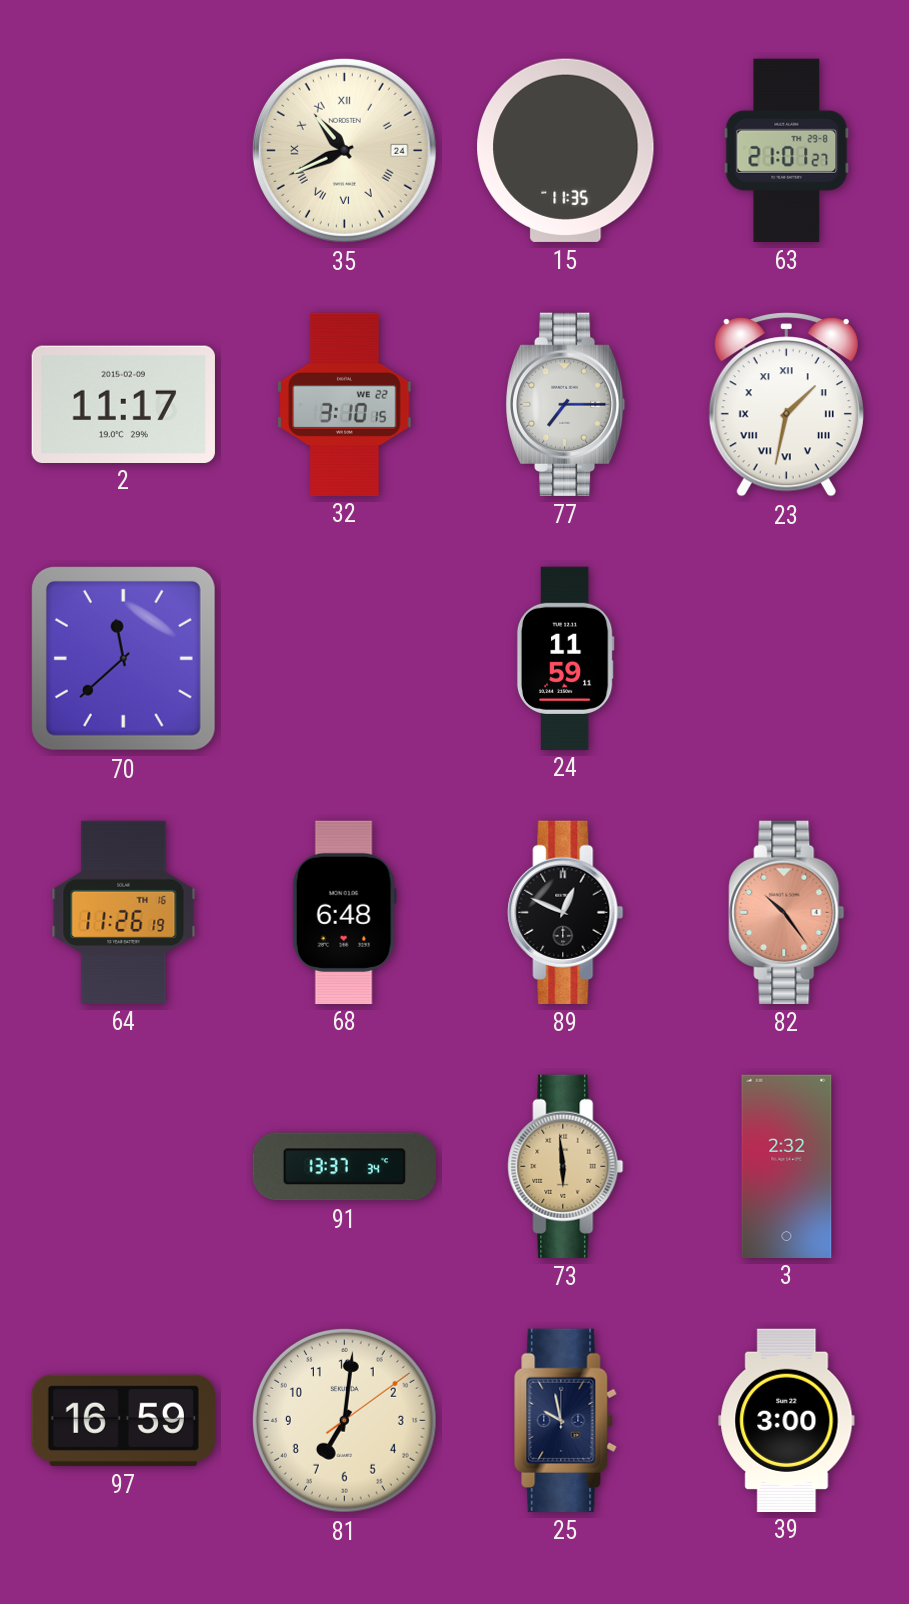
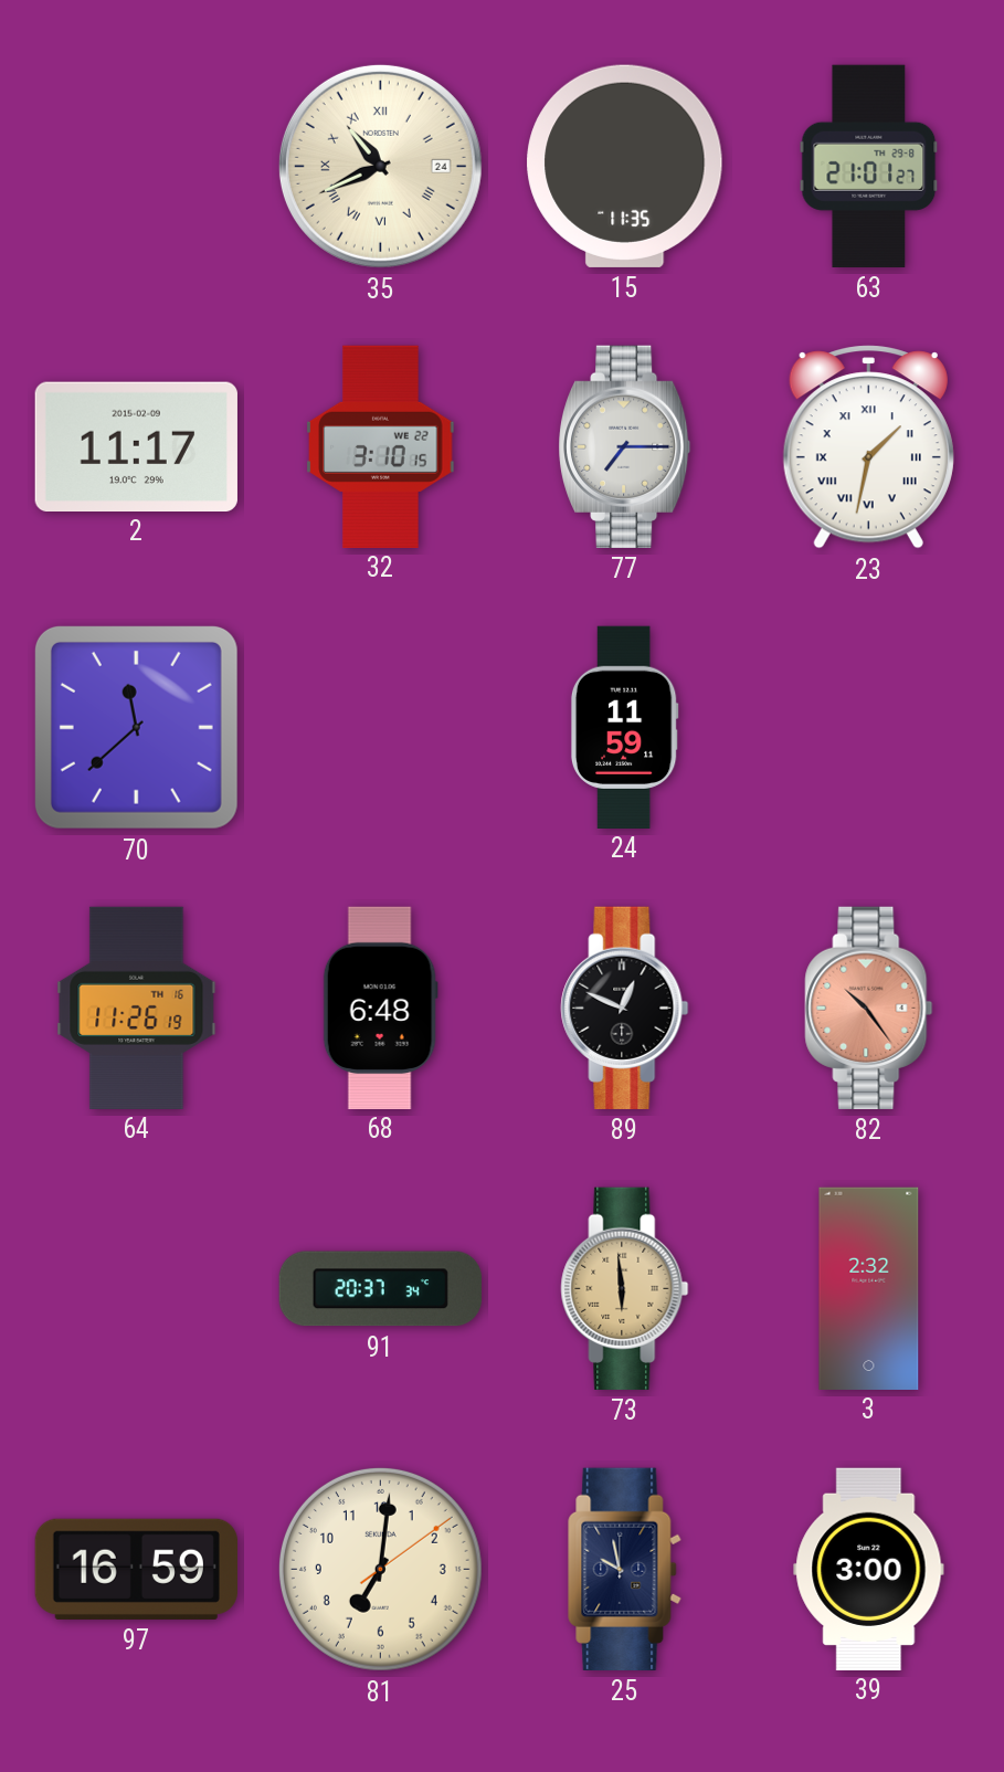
91: 13:37 -> 20:37 (380, 1289)
